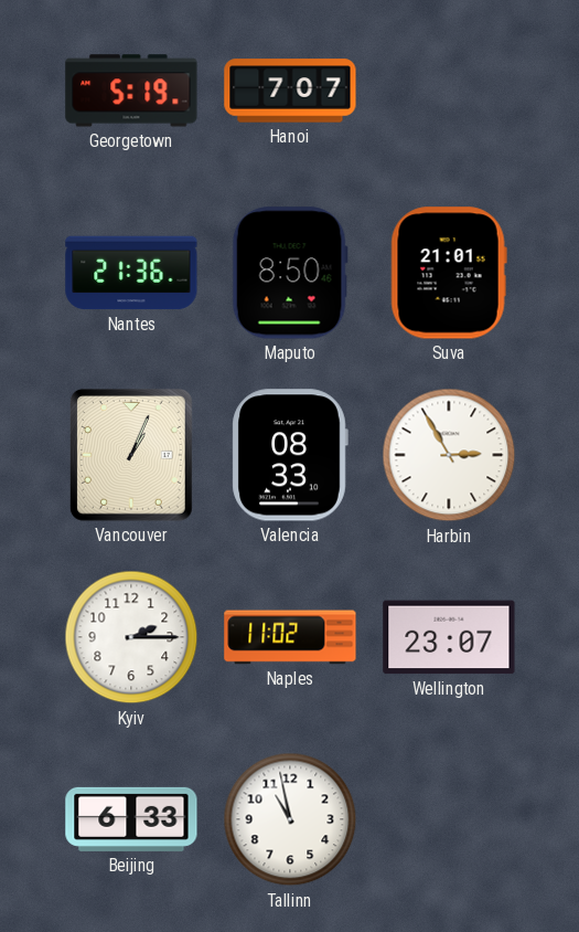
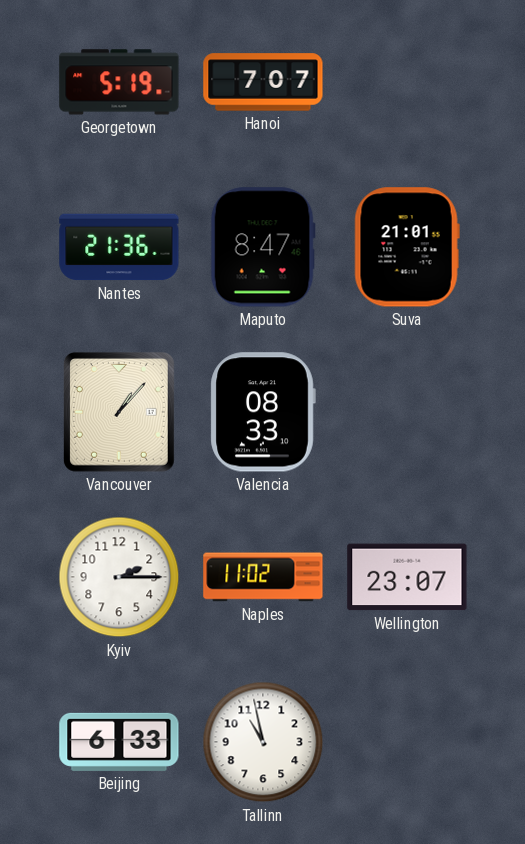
Maputo: 8:50 -> 8:47 (263, 247)
Vancouver: 1:04 -> 1:07 (119, 412)
Harbin: 2:55 -> none (449, 455)
